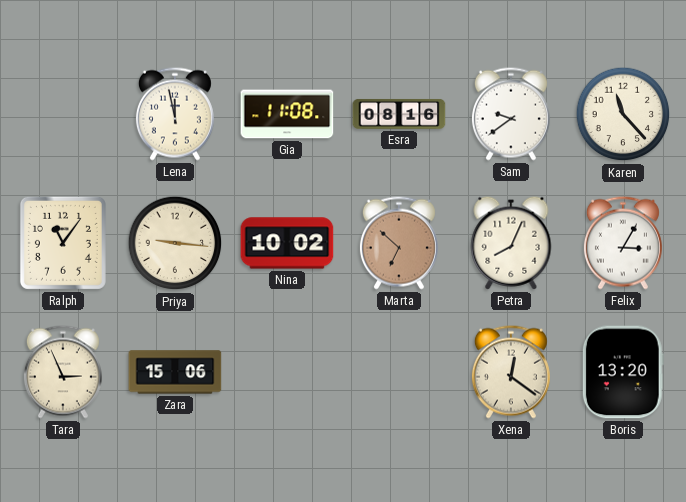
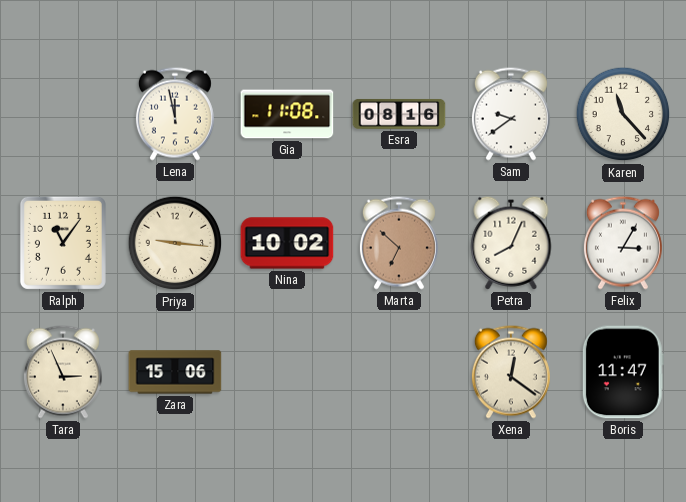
Boris: 13:20 -> 11:47 (623, 372)
